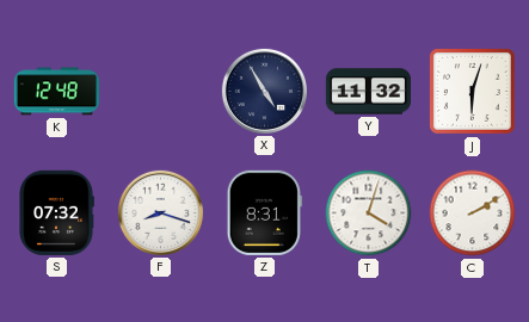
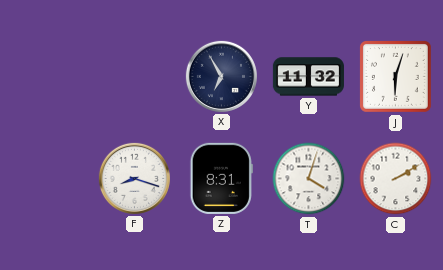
K: 12:48 -> none (56, 92)
X: 4:55 -> 6:55 (221, 76)
S: 07:32 -> none (56, 212)
